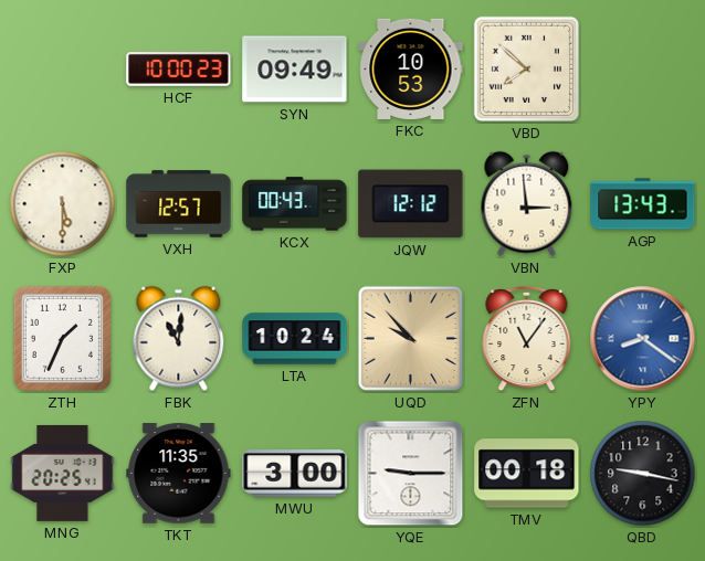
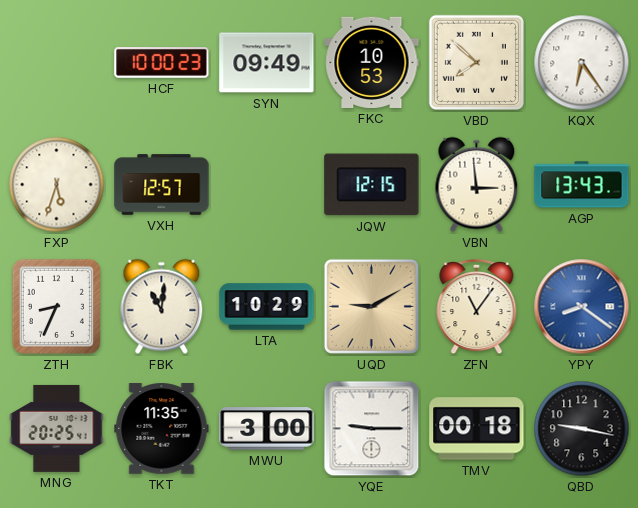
KQX: none -> 6:24 (582, 63)
FXP: 5:30 -> 5:33 (57, 185)
KCX: 00:43 -> none (295, 204)
JQW: 12:12 -> 12:15 (372, 185)
ZTH: 1:34 -> 8:34 (56, 306)
LTA: 10:24 -> 10:29 (267, 307)
UQD: 9:53 -> 9:10 (371, 306)
